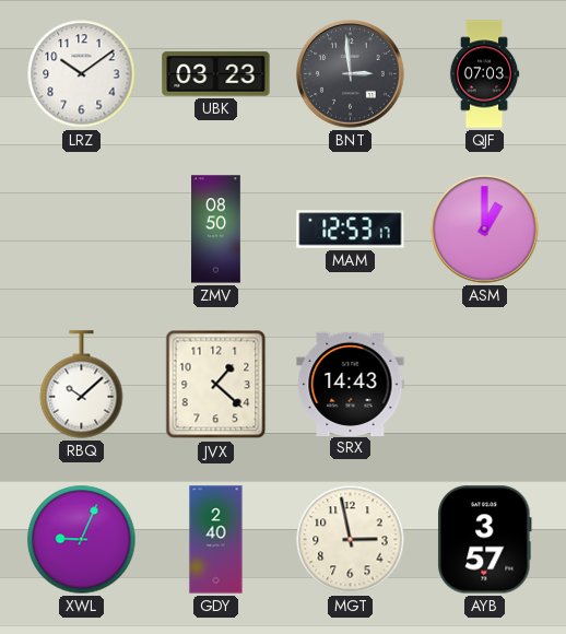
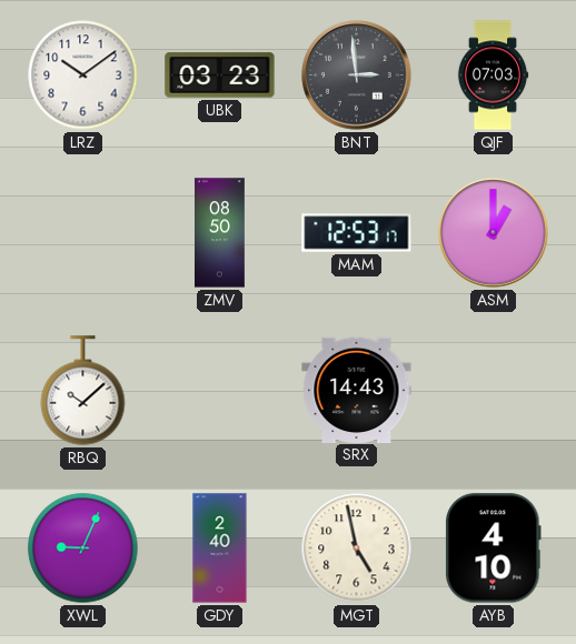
JVX: 1:22 -> none (216, 385)
MGT: 2:58 -> 4:58 (357, 549)
AYB: 3:57 -> 4:10 (494, 549)
